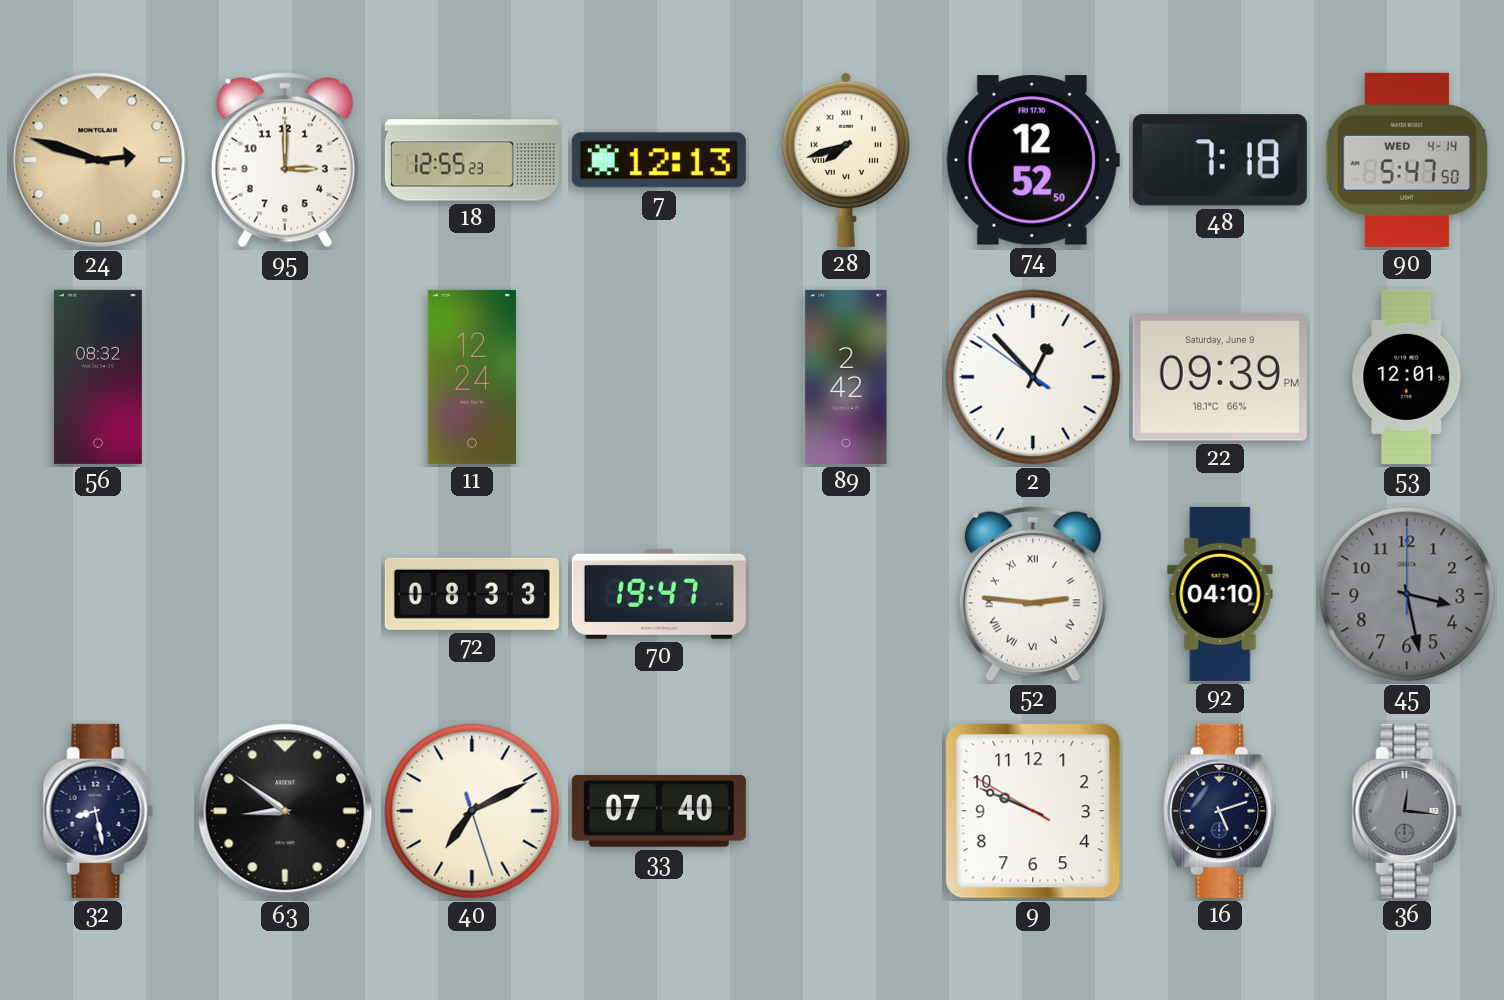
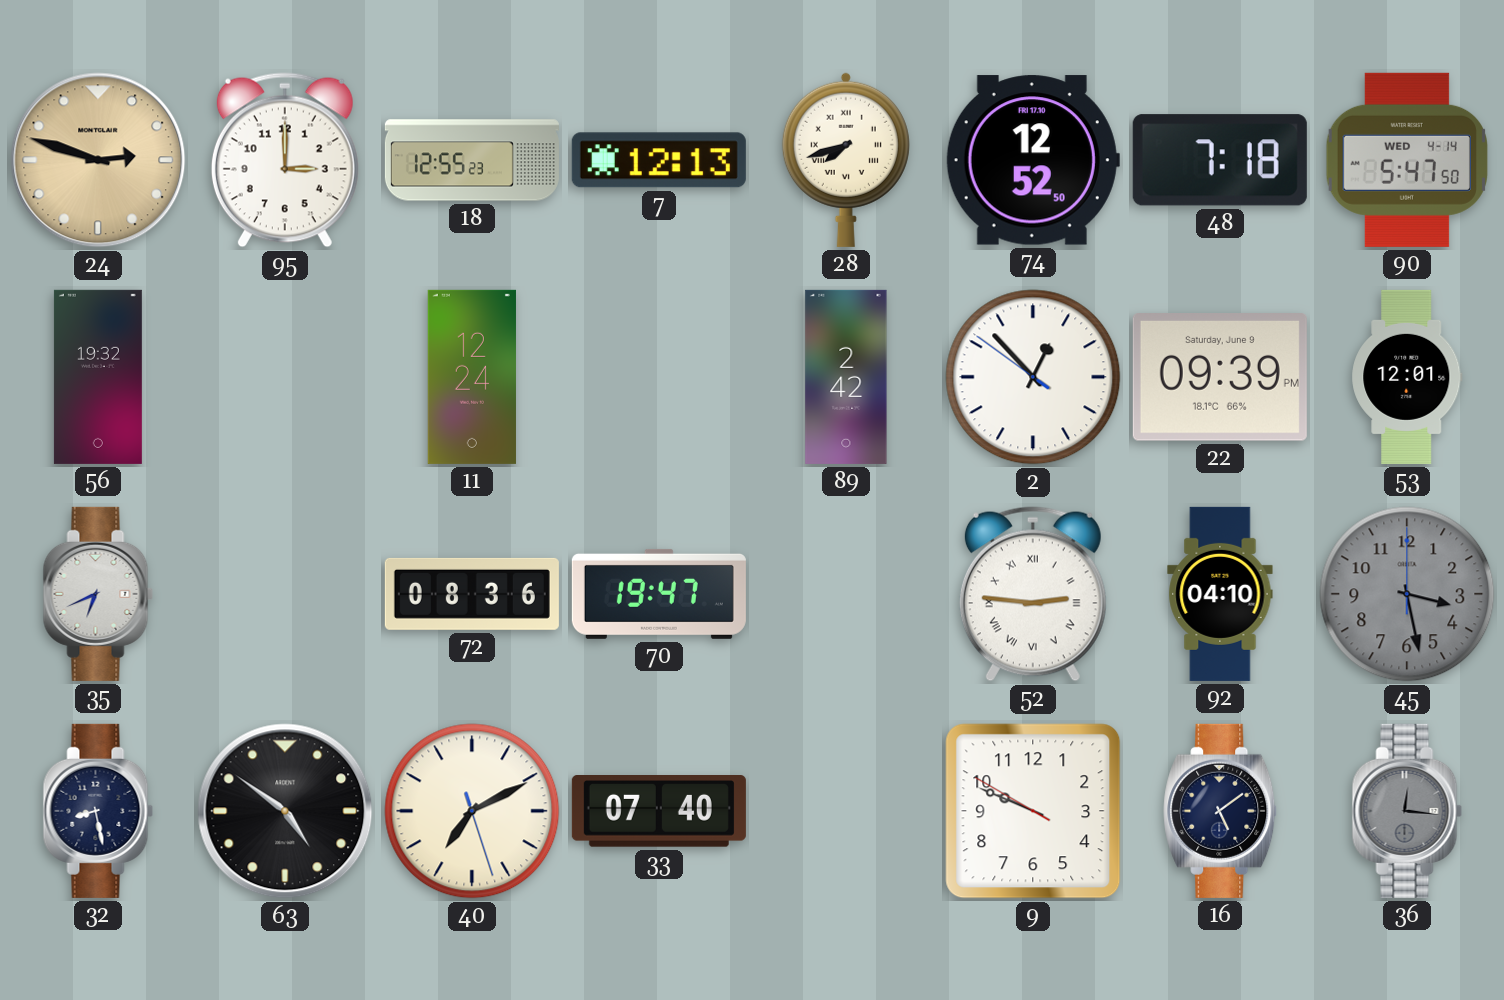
56: 08:32 -> 19:32 (98, 377)
35: none -> 6:41 (98, 594)
72: 08:33 -> 08:36 (472, 594)
63: 8:51 -> 4:51 (285, 811)
16: 5:12 -> 5:09 (1221, 811)
